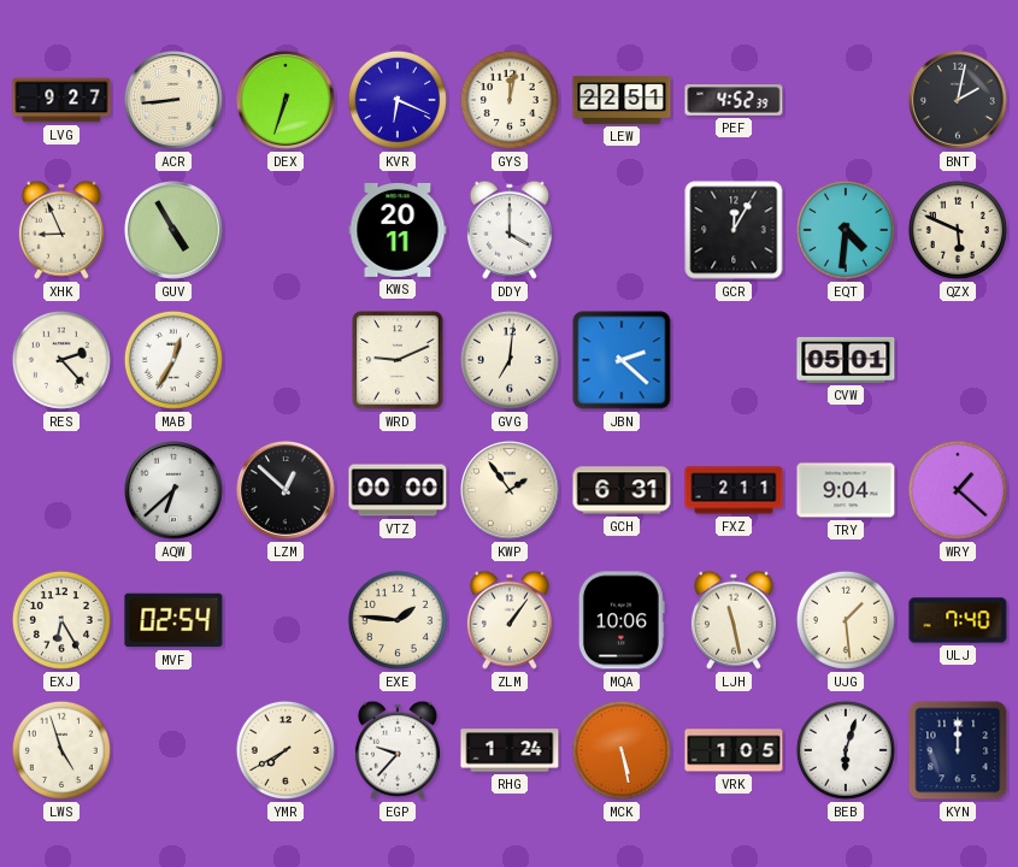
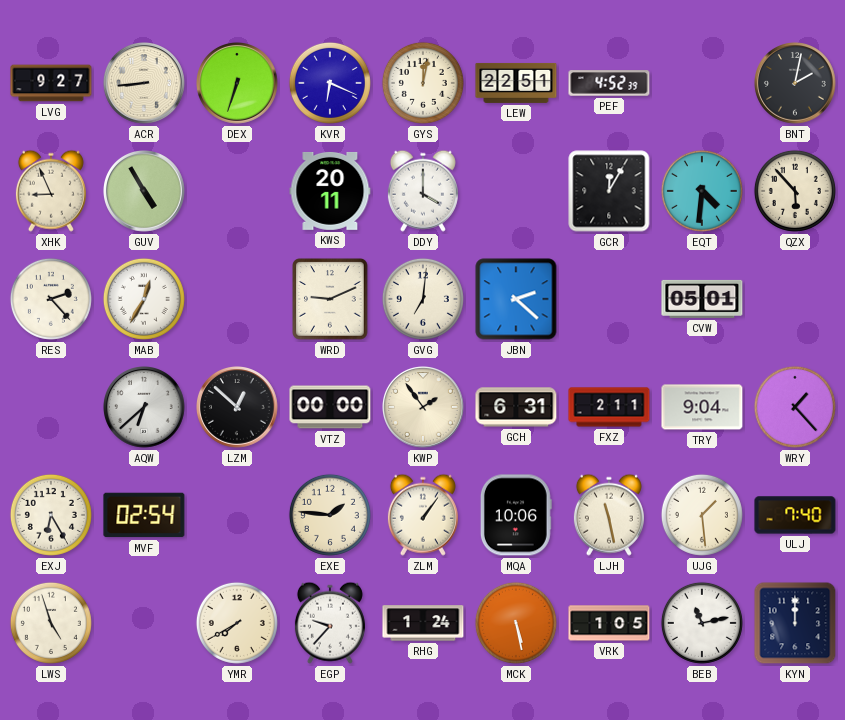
QZX: 5:49 -> 5:53 (795, 191)
WRY: 1:22 -> 1:23 (795, 407)
BEB: 6:03 -> 11:13 (702, 623)
